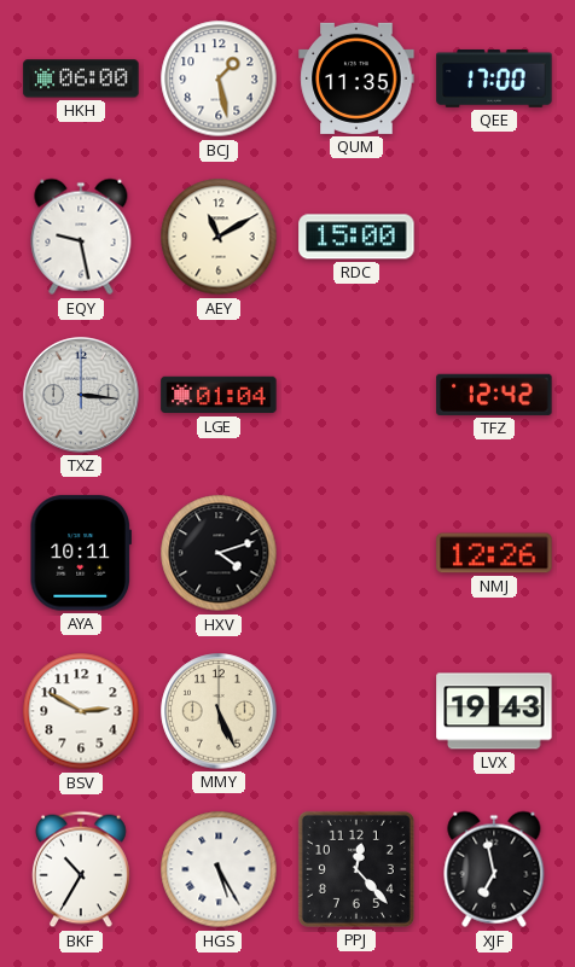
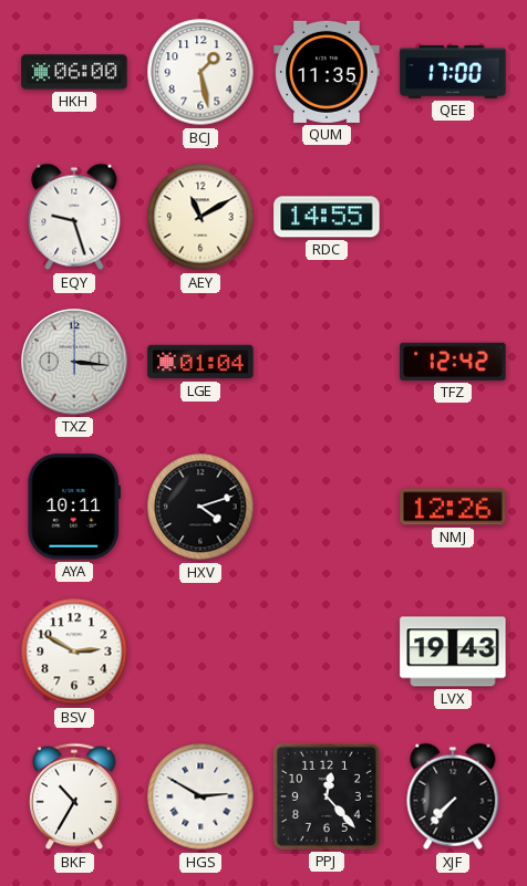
EQY: 9:28 -> 9:27 (74, 217)
RDC: 15:00 -> 14:55 (327, 217)
MMY: 5:26 -> none (219, 711)
HGS: 5:25 -> 2:50 (200, 796)
XJF: 6:58 -> 7:37 (453, 796)
